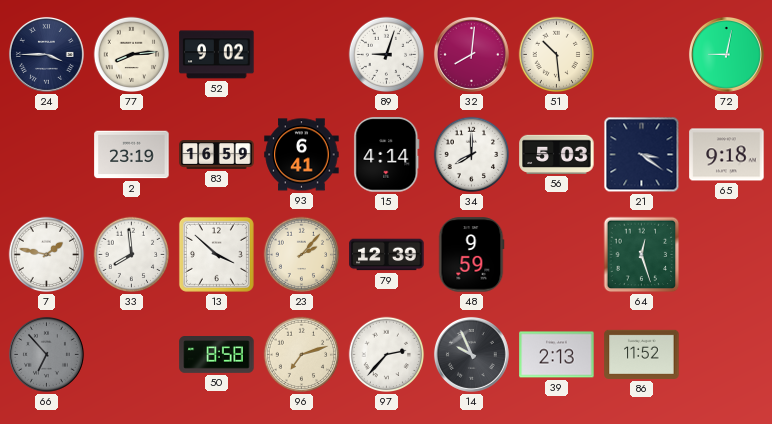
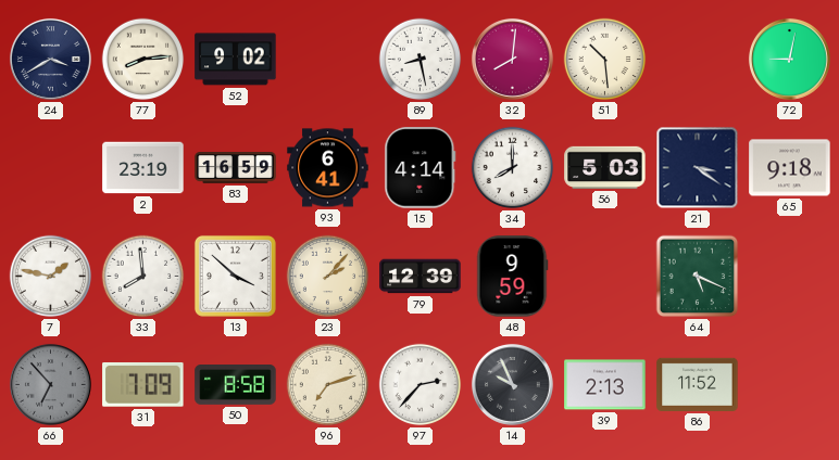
24: 3:45 -> 3:40 (50, 59)
89: 9:03 -> 8:28 (421, 60)
64: 12:27 -> 5:19 (698, 277)
31: none -> 7:09 (143, 384)
